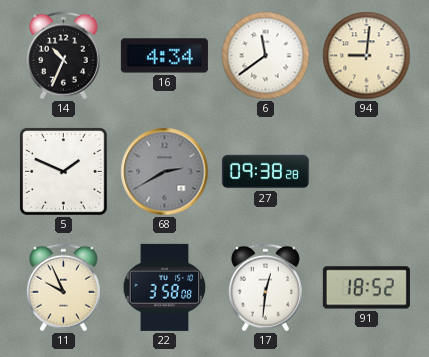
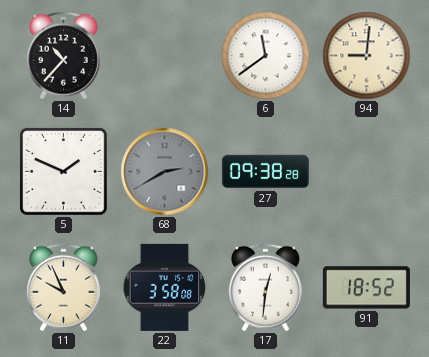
14: 10:34 -> 10:37 (63, 56)
16: 4:34 -> none (164, 56)
